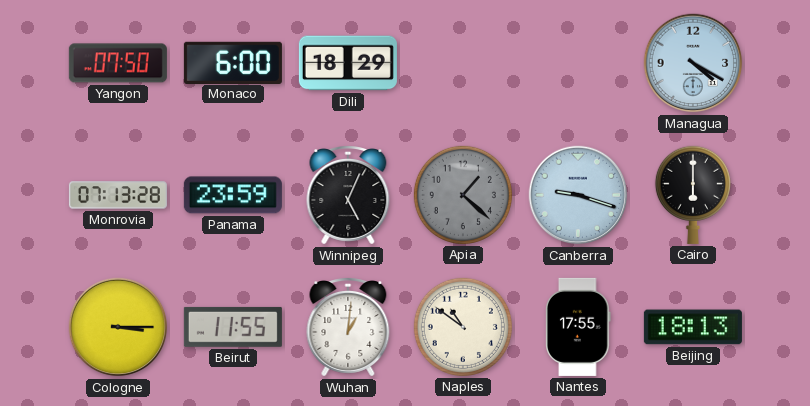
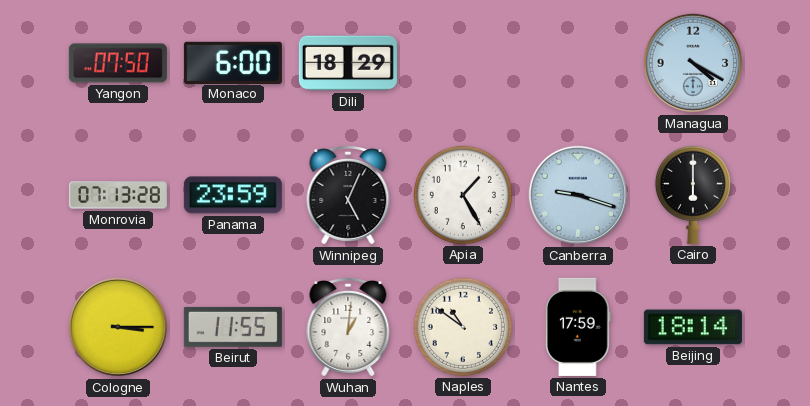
Apia: 1:22 -> 1:25 (463, 195)
Apia dial: grey -> white (463, 195)
Nantes: 17:55 -> 17:59 (578, 327)
Beijing: 18:13 -> 18:14 (693, 327)
